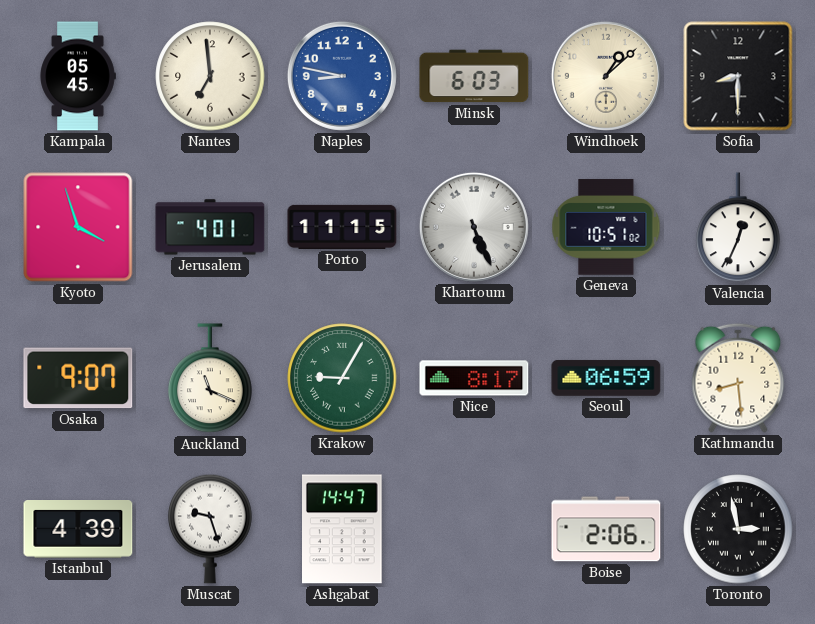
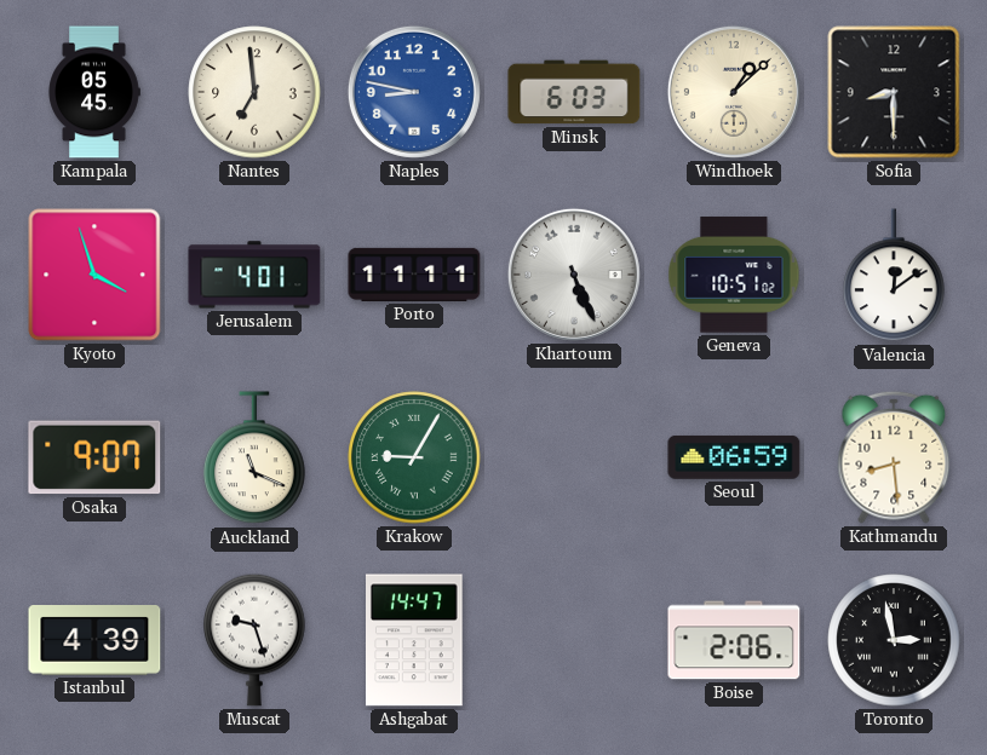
Porto: 11:15 -> 11:11 (414, 275)
Valencia: 12:34 -> 12:09 (894, 276)
Nice: 8:17 -> none (474, 378)
